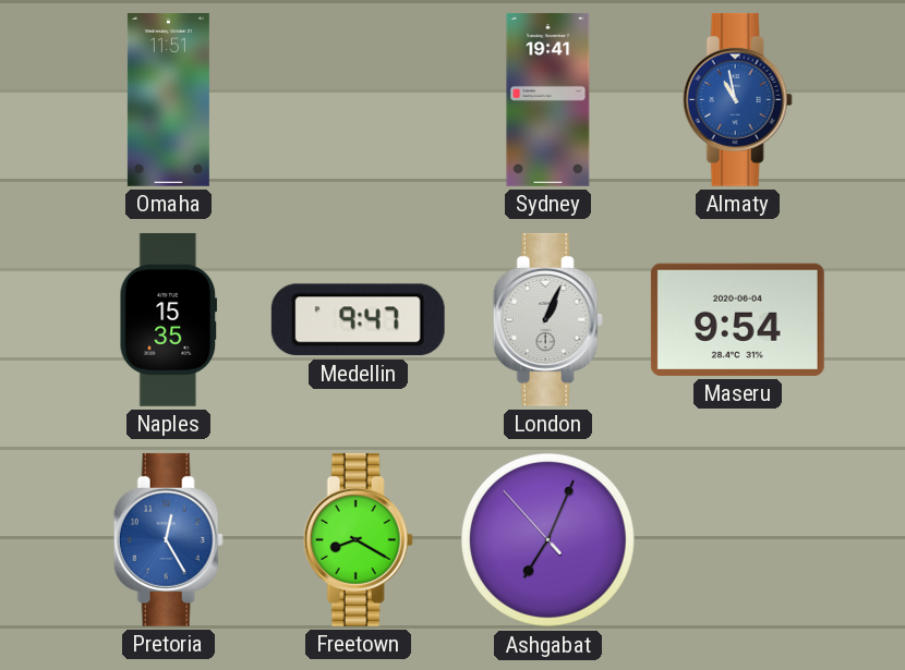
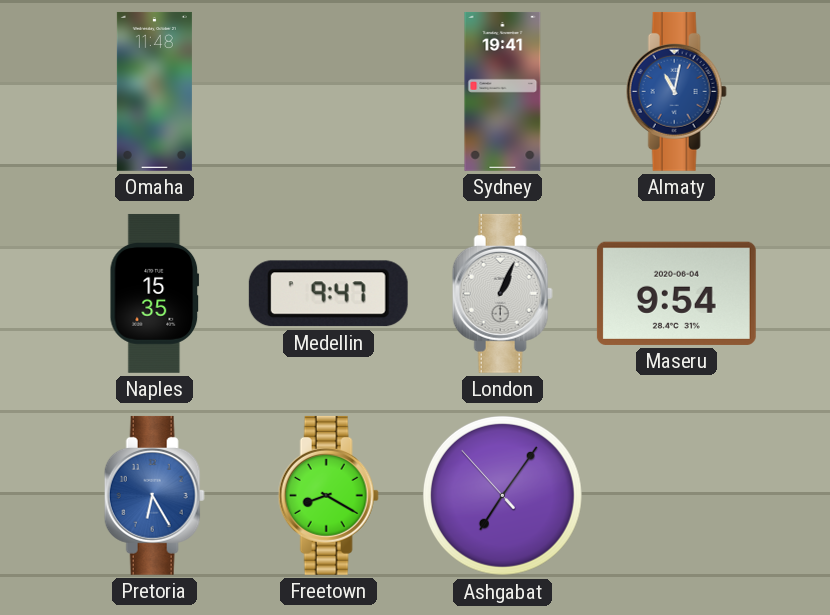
Omaha: 11:51 -> 11:48 (154, 91)
Almaty: 10:58 -> 11:02 (676, 91)
Pretoria: 12:25 -> 6:25 (154, 495)
Ashgabat: 7:03 -> 7:05 (502, 495)
